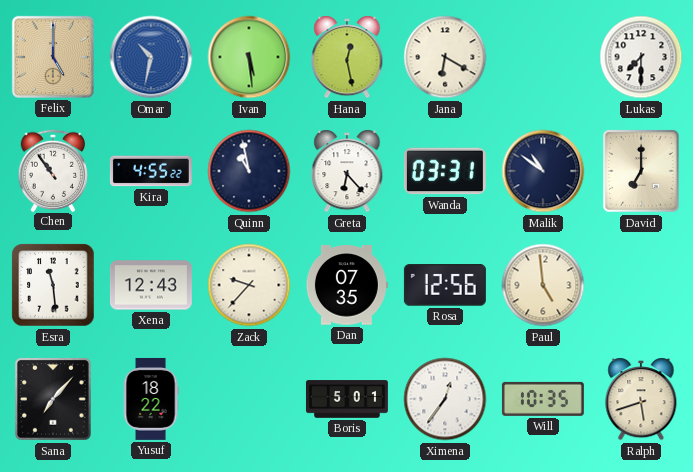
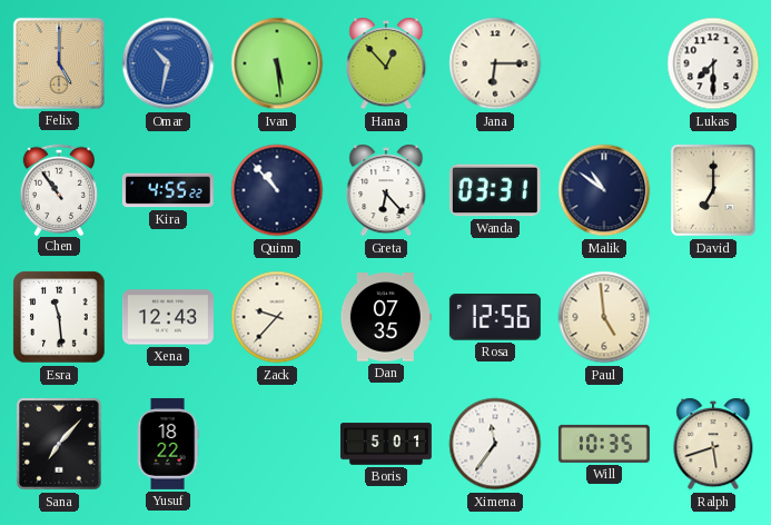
Hana: 12:28 -> 12:53 (386, 63)
Jana: 6:20 -> 6:15 (495, 63)
Quinn: 10:58 -> 10:53 (277, 190)
Ximena: 12:36 -> 11:36 (495, 444)
